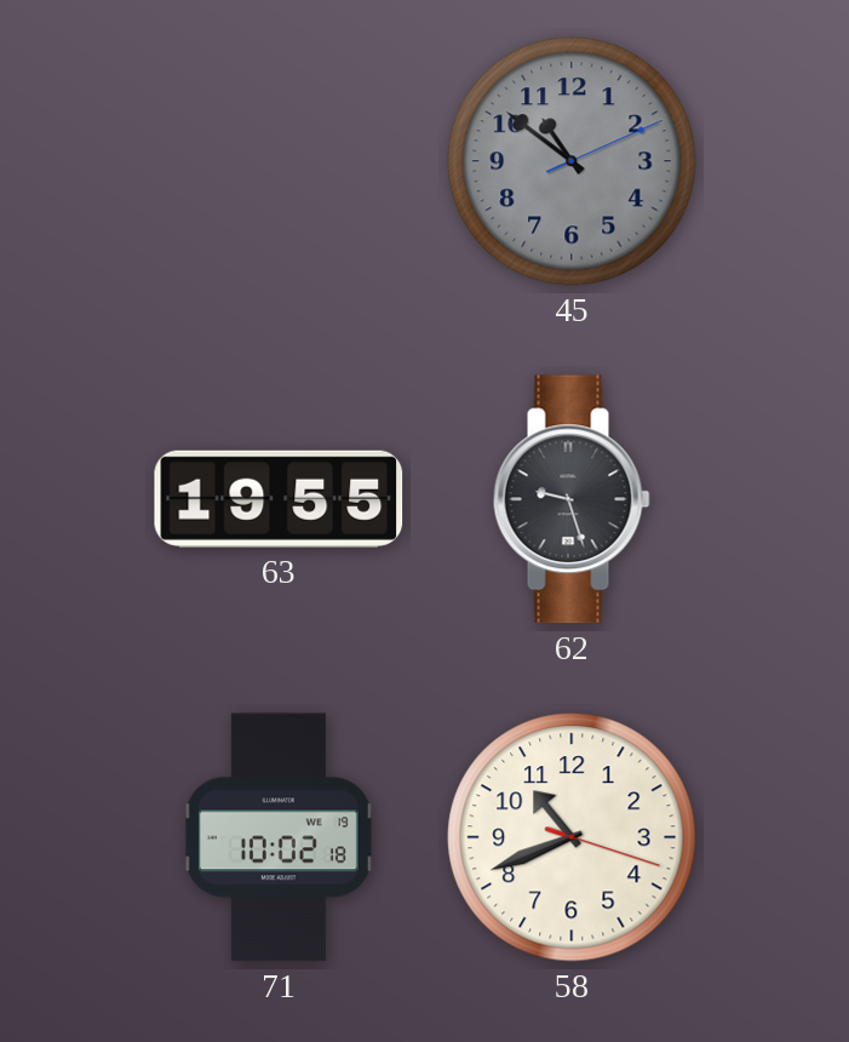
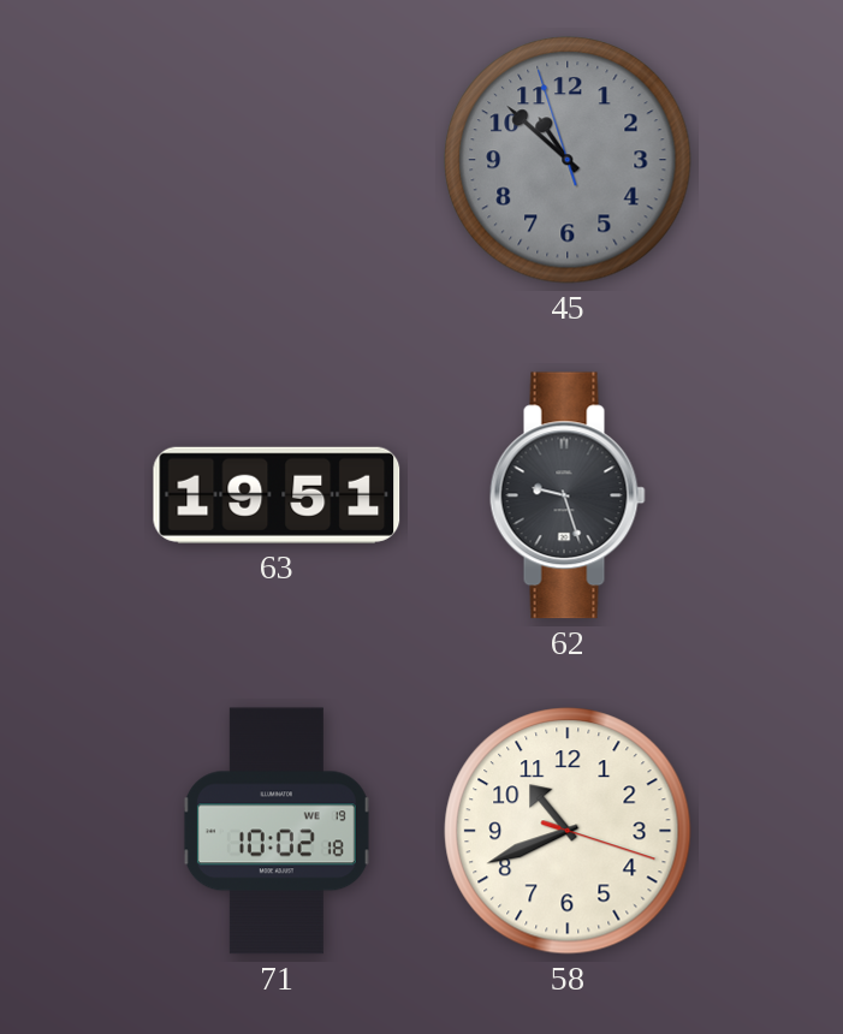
45: 10:51:11 -> 10:51:57 (568, 160)
63: 19:55 -> 19:51 (277, 495)
